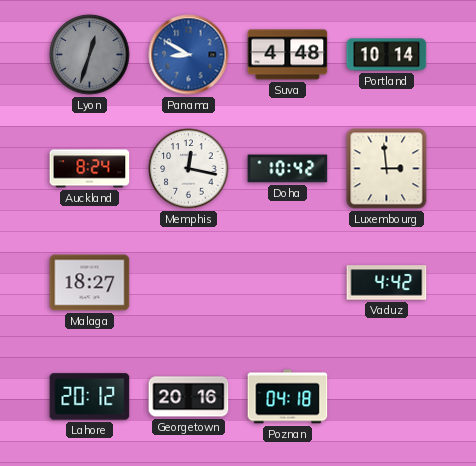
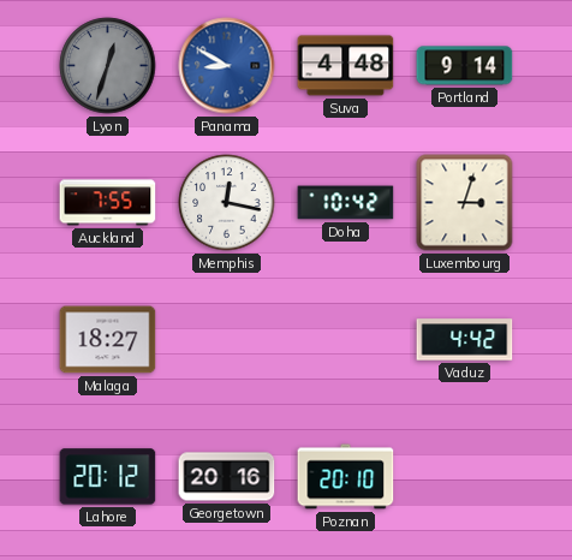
Portland: 10:14 -> 9:14 (465, 66)
Auckland: 8:24 -> 7:55 (108, 203)
Luxembourg: 2:59 -> 3:03 (465, 203)
Poznan: 04:18 -> 20:10 (346, 477)
